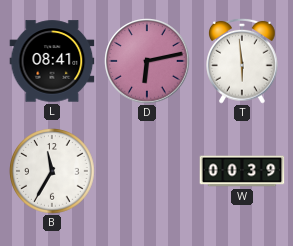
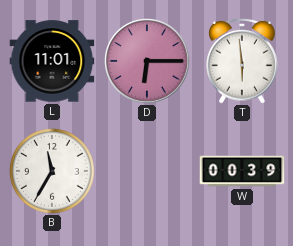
L: 08:41 -> 11:01 (52, 61)
D: 6:13 -> 6:15 (147, 61)
